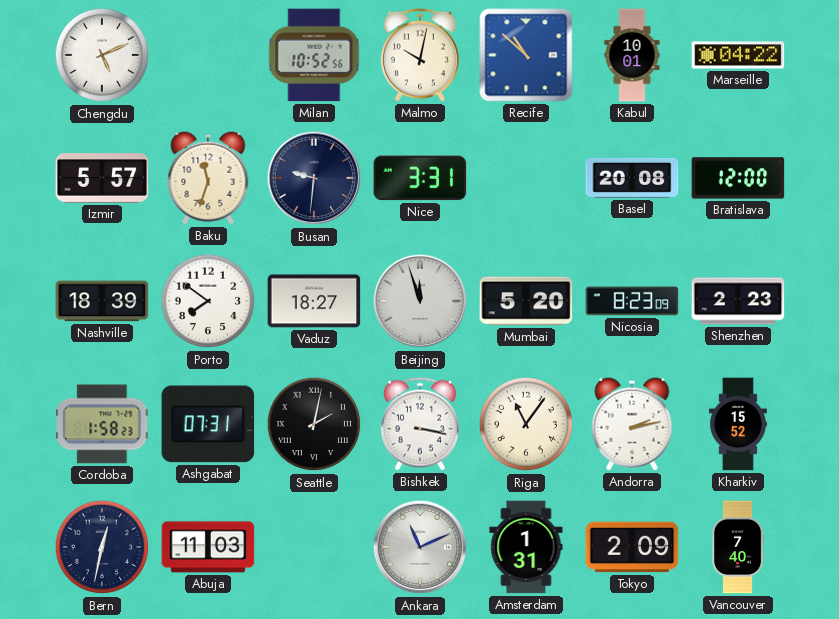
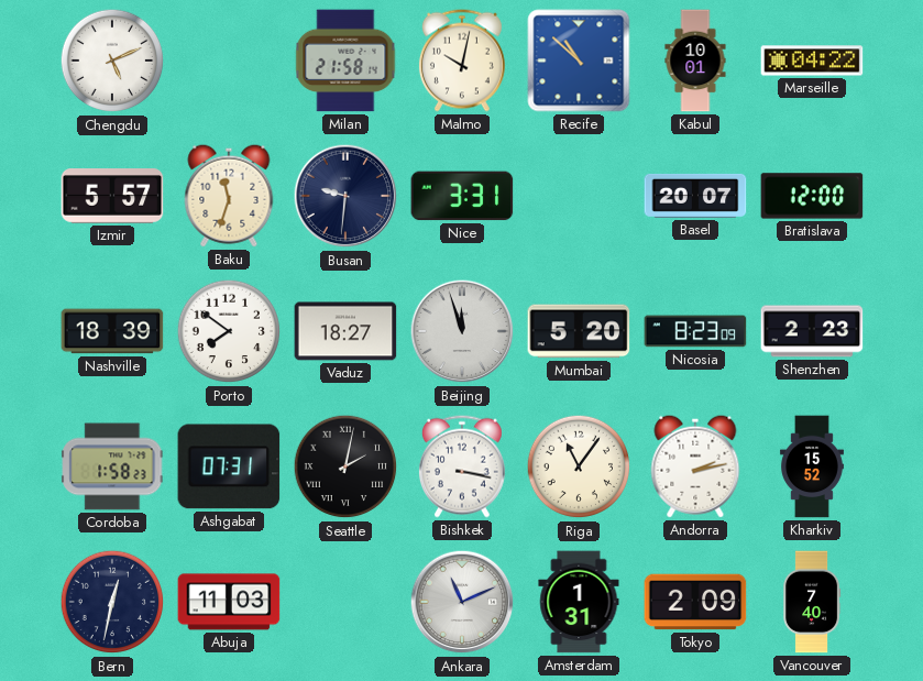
Milan: 10:52 -> 21:58 (345, 61)
Basel: 20:08 -> 20:07 (695, 196)
